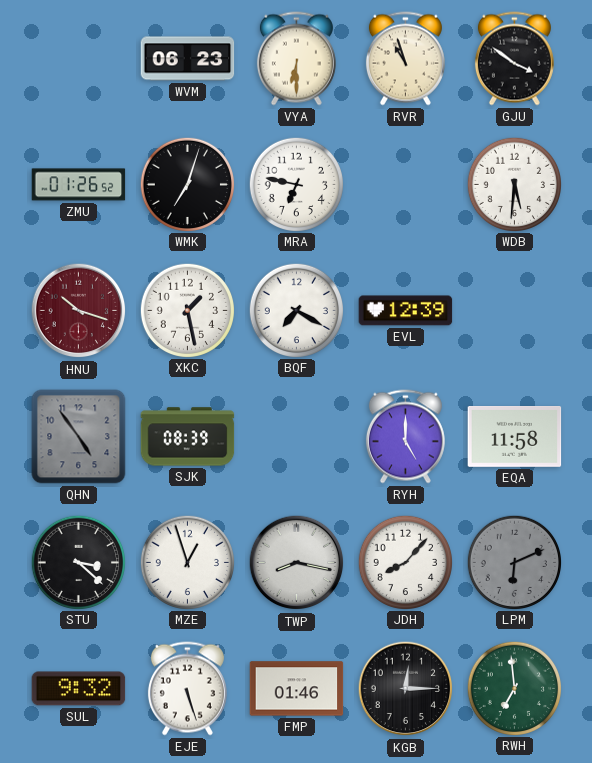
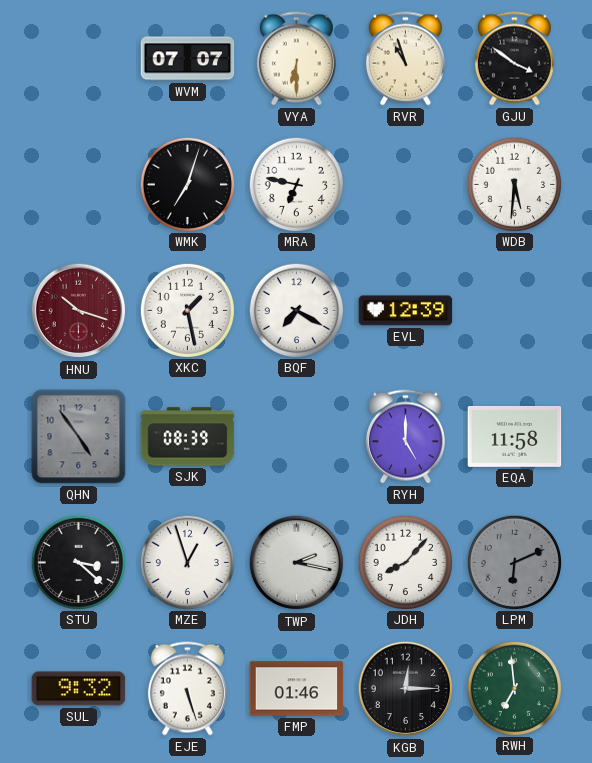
WVM: 06:23 -> 07:07 (188, 59)
ZMU: 01:26 -> none (79, 185)
TWP: 8:17 -> 2:17 (297, 563)
